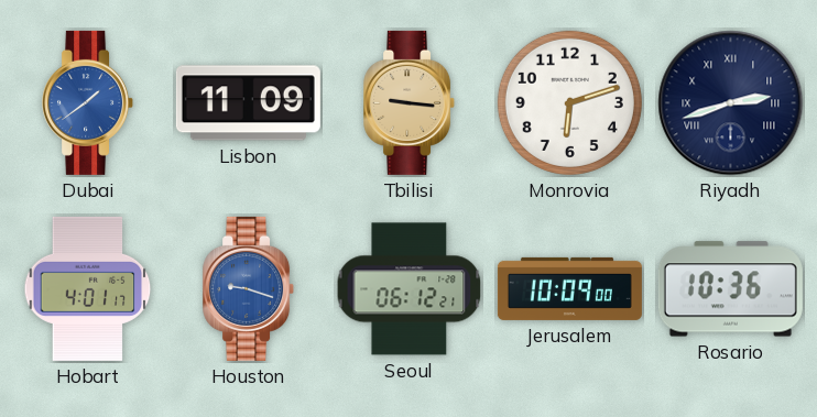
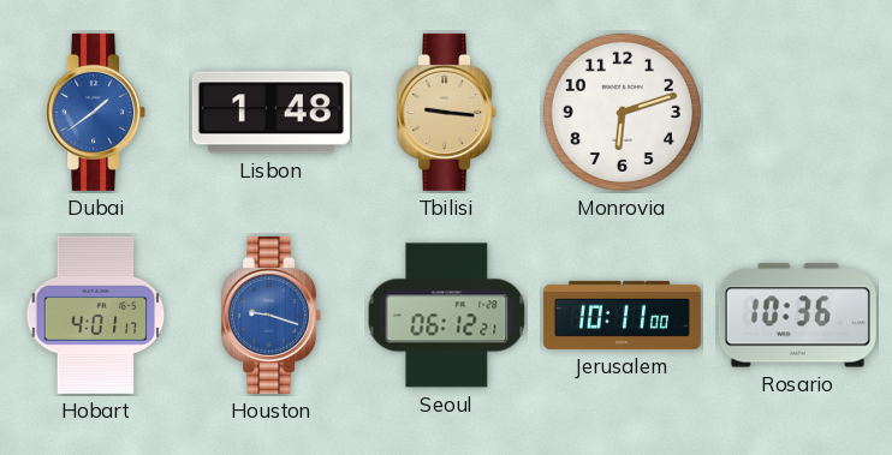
Lisbon: 11:09 -> 1:48 (270, 113)
Riyadh: 2:42 -> none (731, 103)
Jerusalem: 10:09 -> 10:11 (622, 315)
